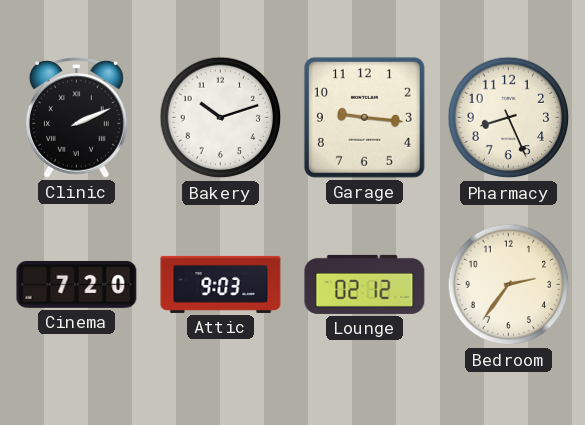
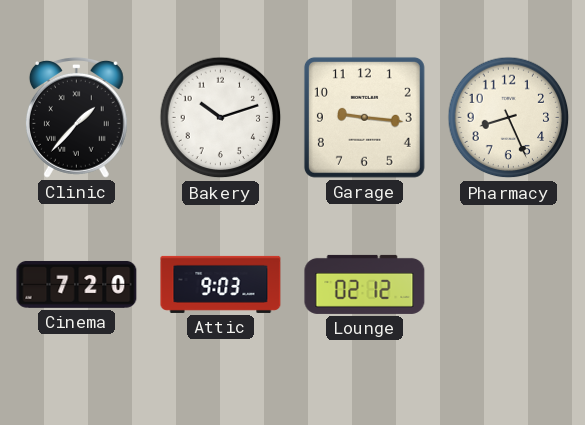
Clinic: 2:11 -> 1:37 (76, 117)
Bedroom: 2:36 -> none (509, 285)
